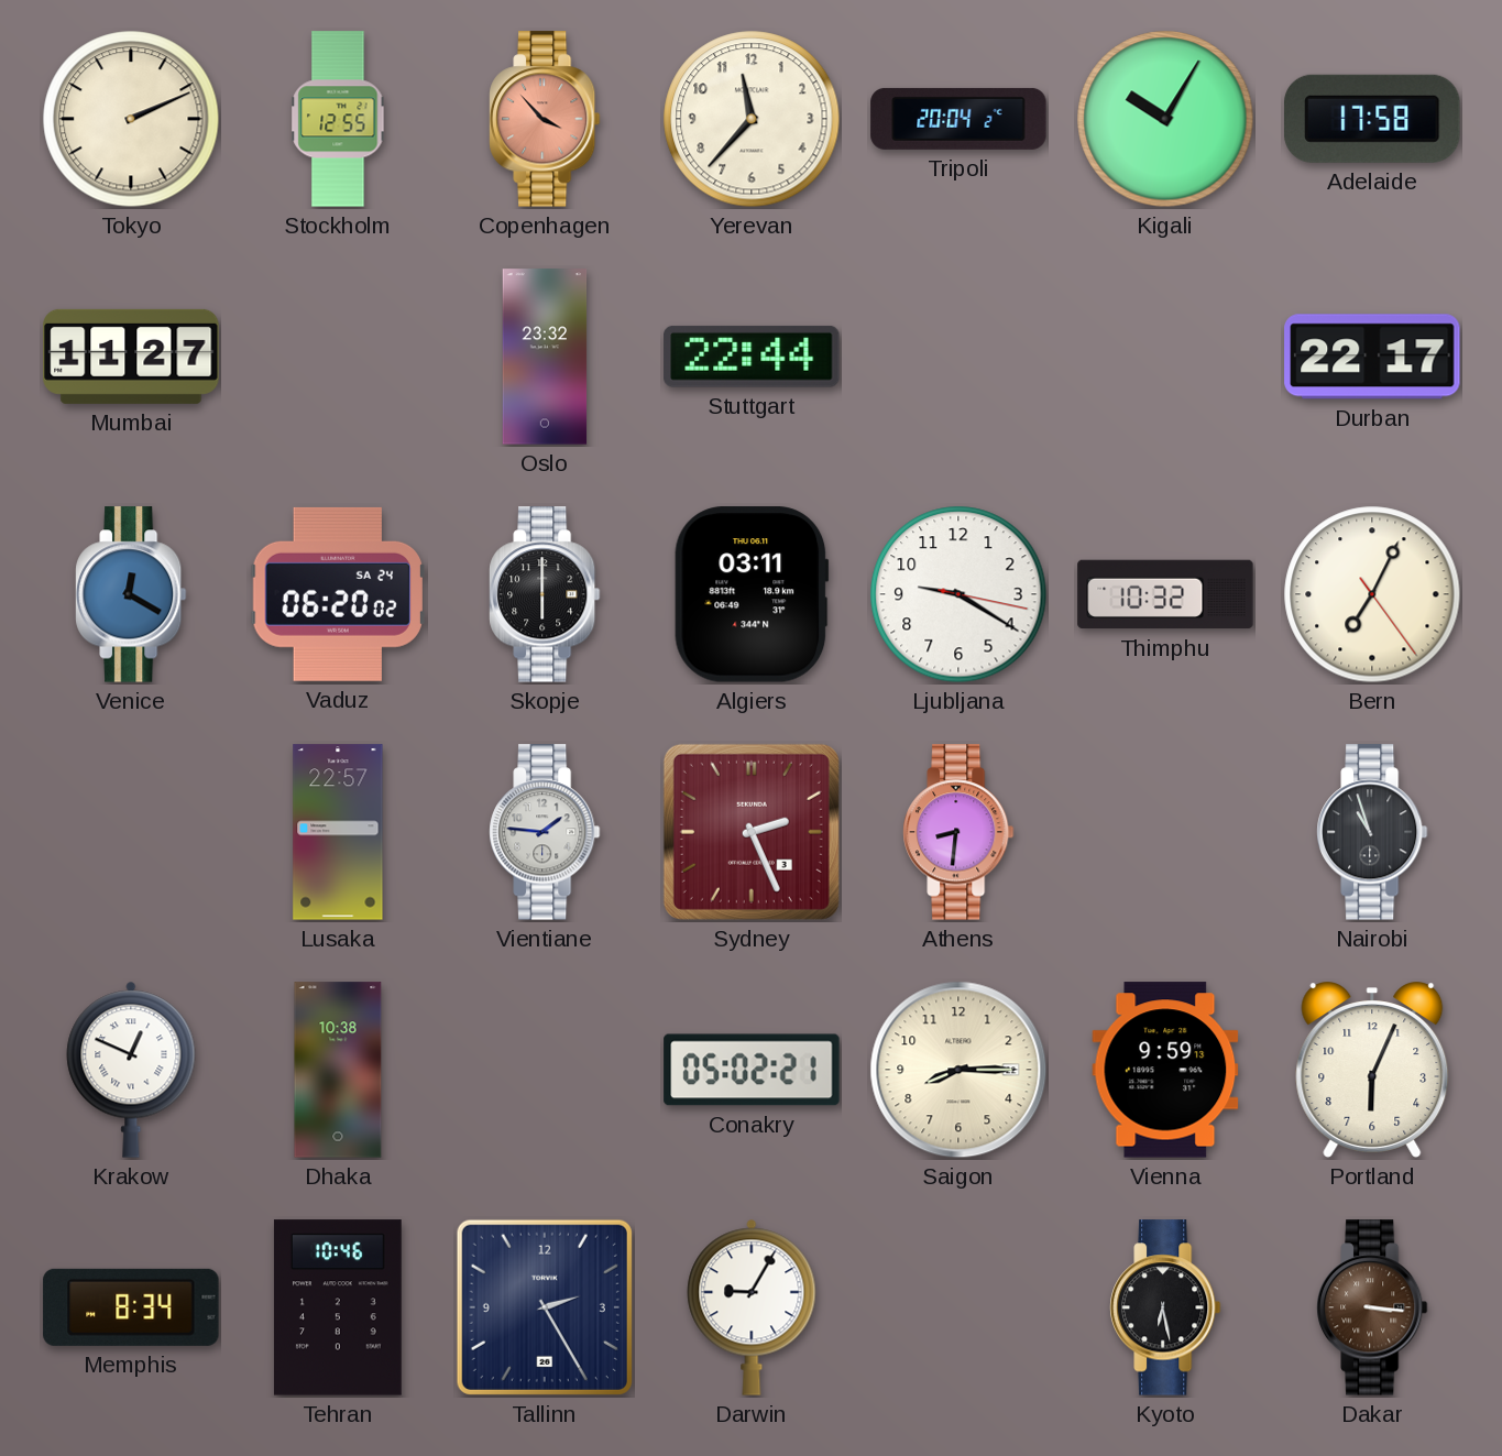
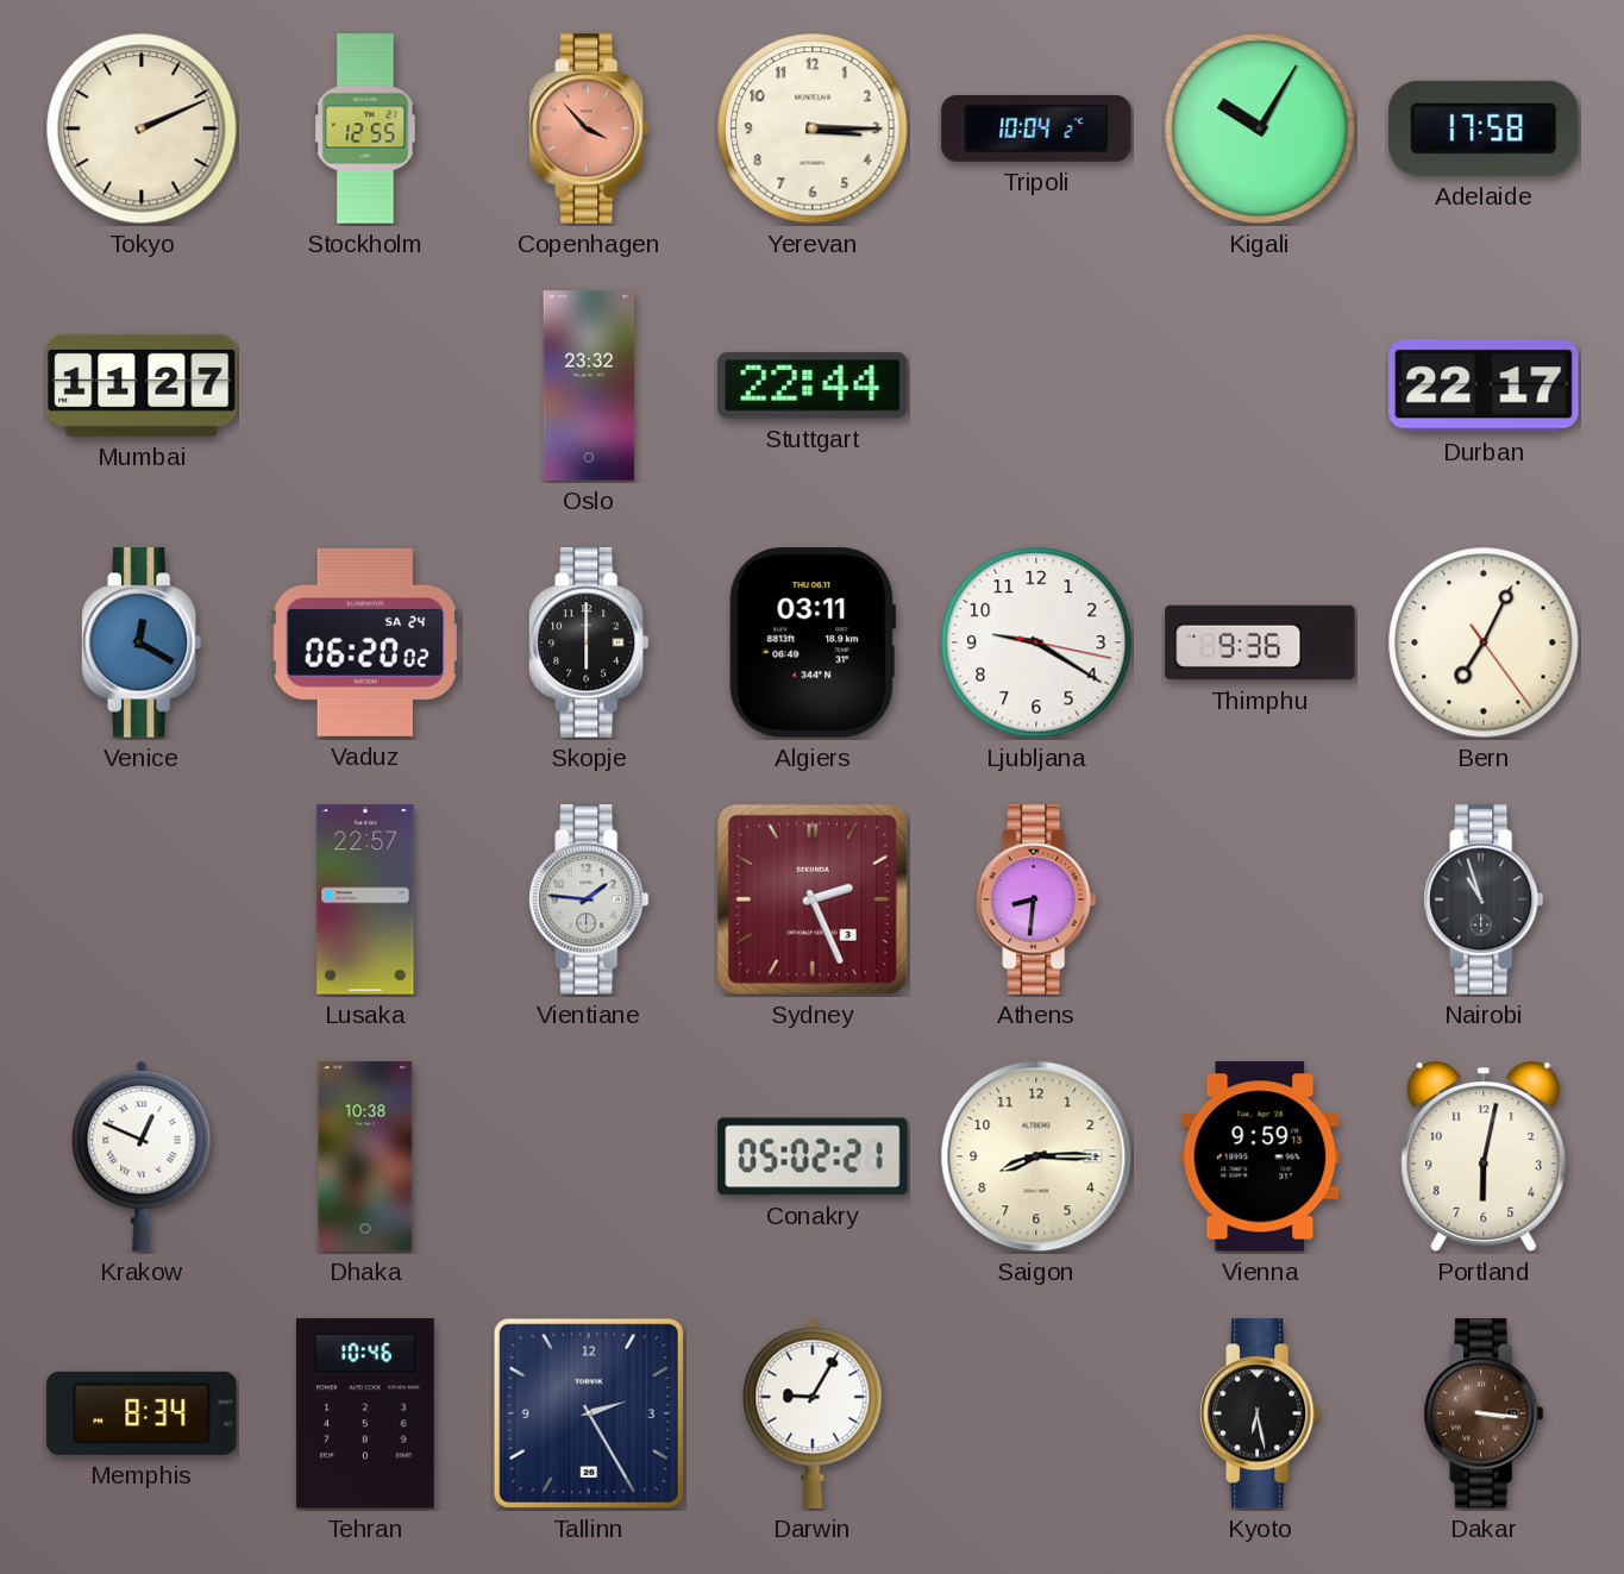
Yerevan: 11:37 -> 3:15 (813, 128)
Tripoli: 20:04 -> 10:04 (1036, 128)
Thimphu: 10:32 -> 9:36 (1260, 642)
Portland: 6:04 -> 6:02 (1484, 1156)
